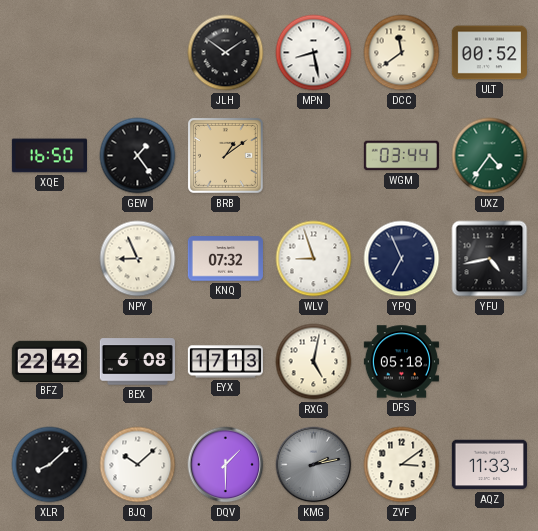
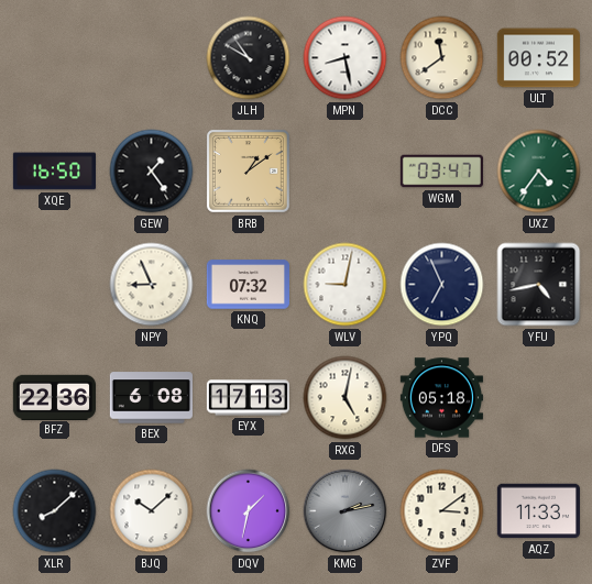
JLH: 1:51 -> 10:50 (249, 58)
WGM: 03:44 -> 03:47 (441, 172)
WLV: 8:57 -> 9:02 (346, 285)
BFZ: 22:42 -> 22:36 (54, 397)
DQV: 1:30 -> 1:32 (249, 511)
